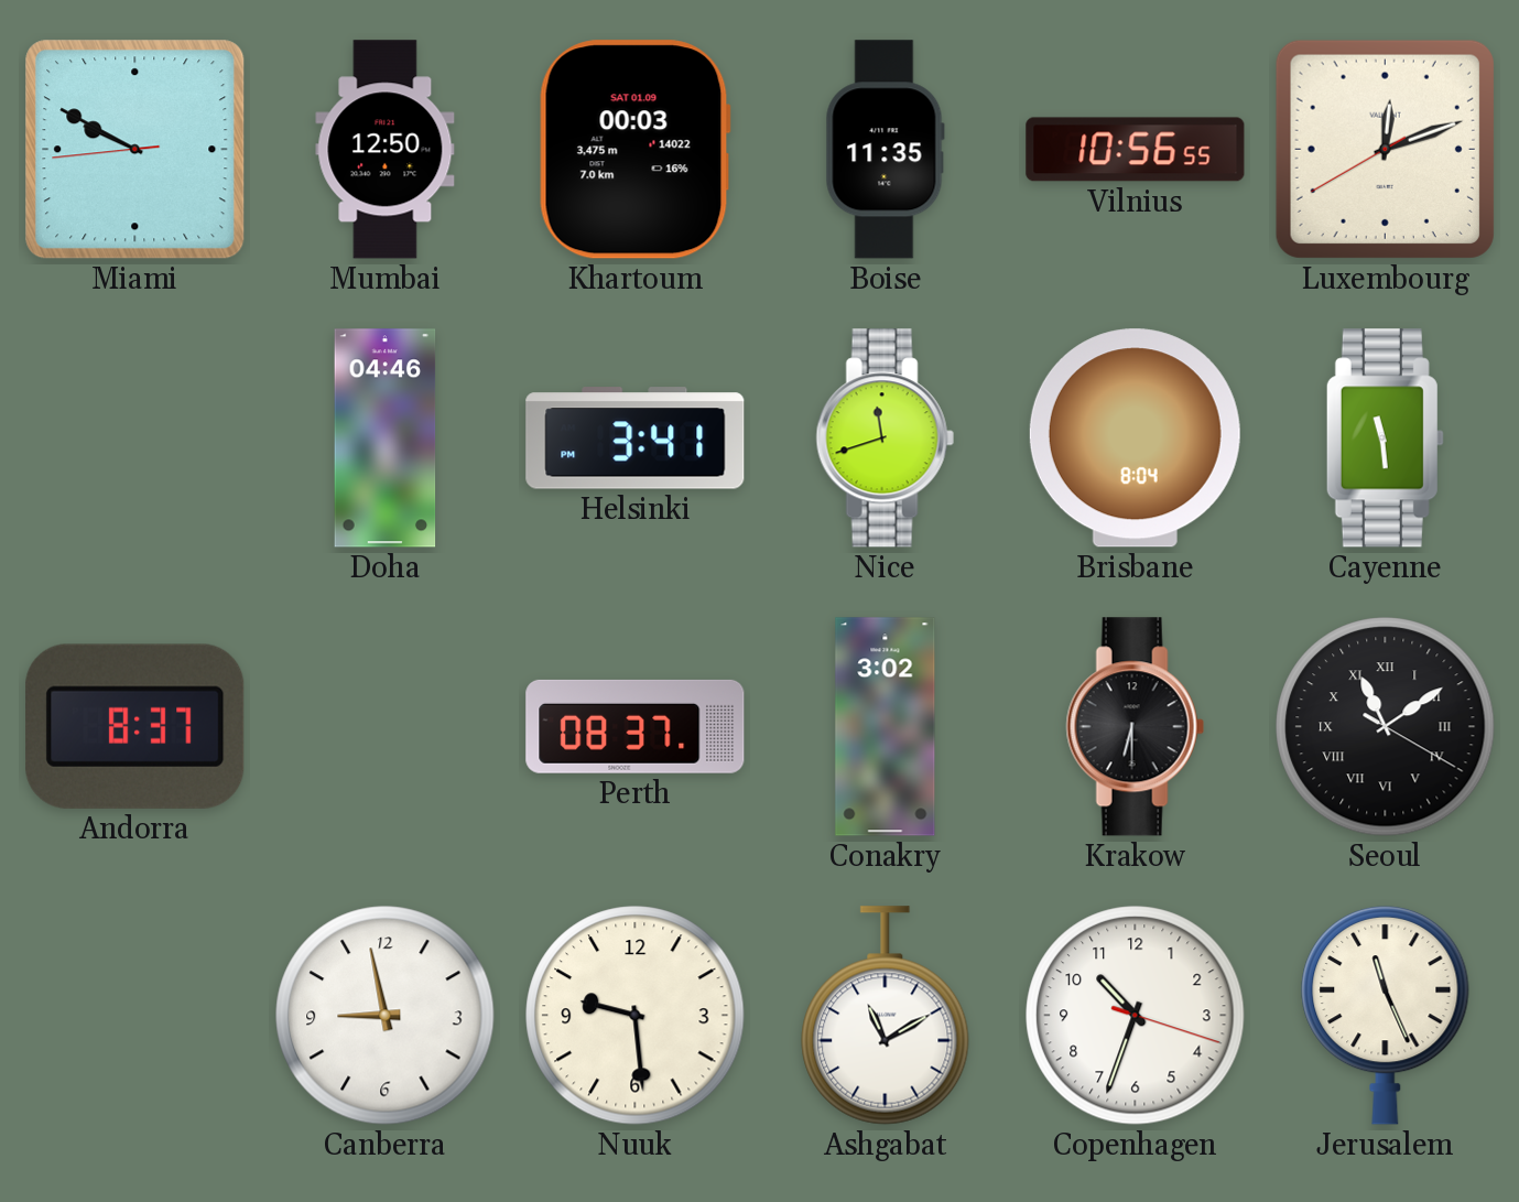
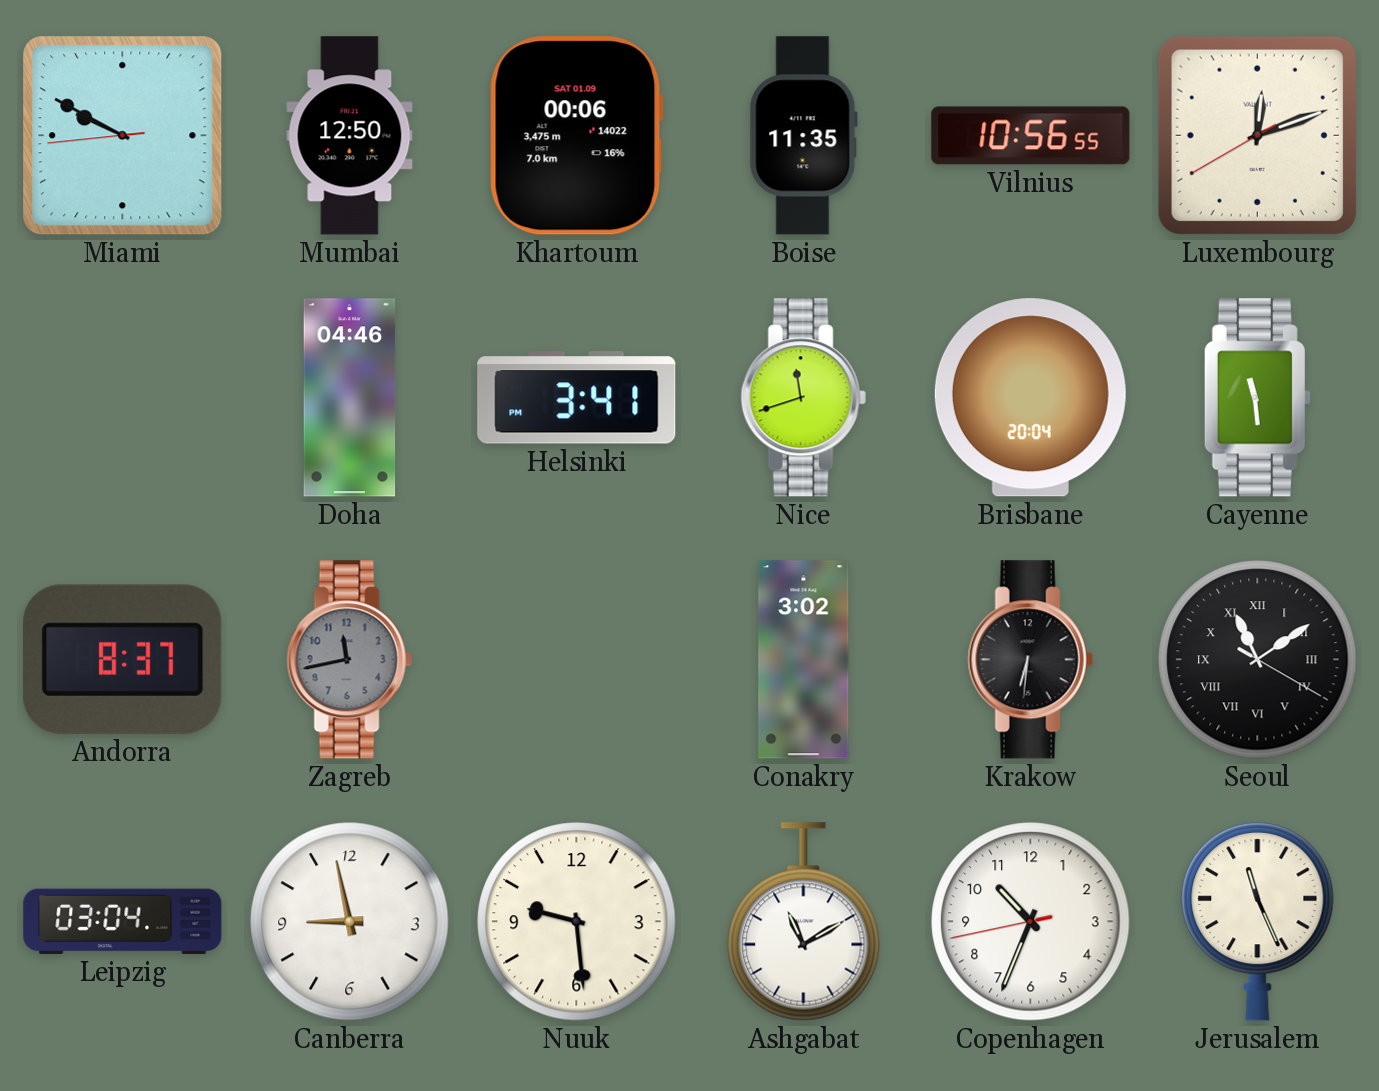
Khartoum: 00:03 -> 00:06 (576, 136)
Brisbane: 8:04 -> 20:04 (1030, 398)
Zagreb: none -> 11:43 (349, 660)
Perth: 08:37 -> none (636, 726)
Krakow: 6:30 -> 6:31 (1030, 660)
Leipzig: none -> 03:04 (123, 921)
Copenhagen: 10:33:18 -> 10:33:43 (1031, 922)
